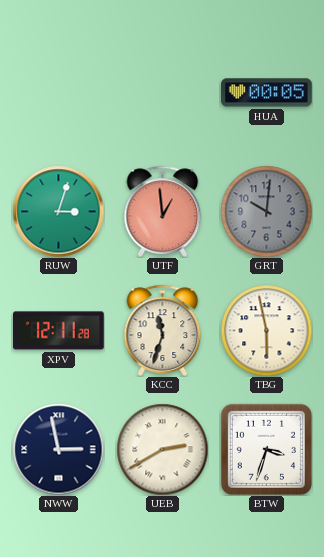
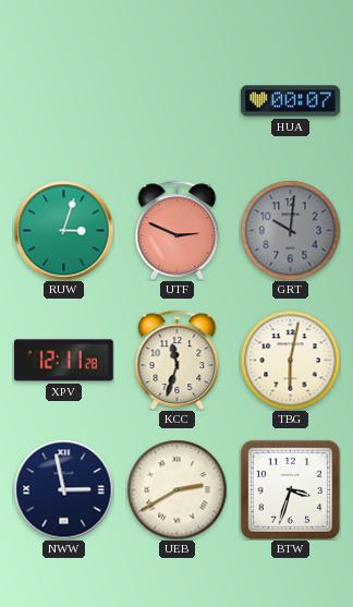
HUA: 00:05 -> 00:07 (291, 101)
UTF: 12:59 -> 2:49 (178, 230)
TBG: 5:58 -> 6:02 (290, 360)
